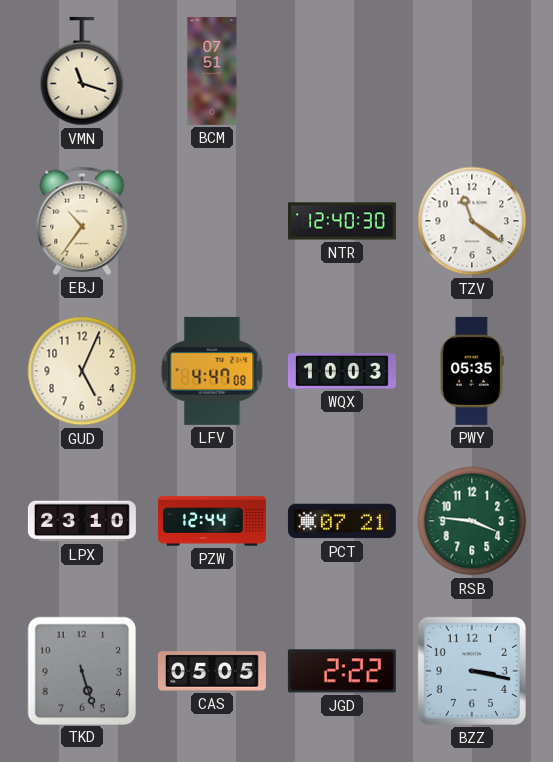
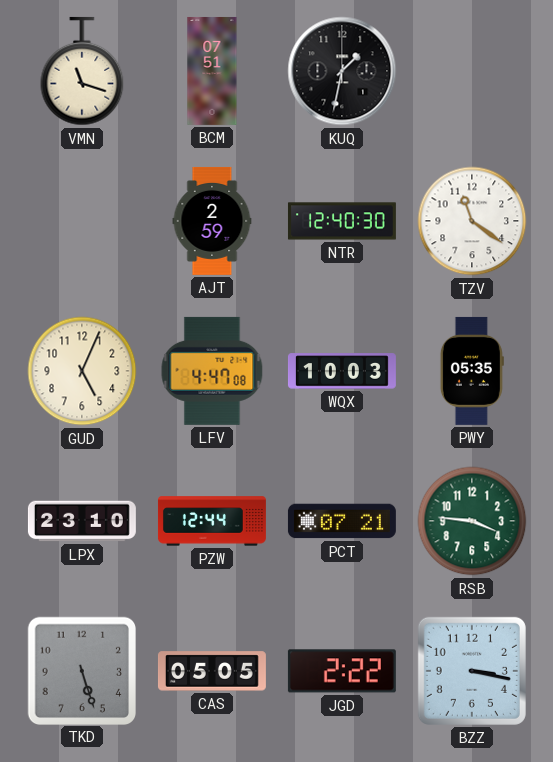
KUQ: none -> 1:32 (342, 71)
EBJ: 10:36 -> none (82, 221)
AJT: none -> 2:59 (212, 221)
